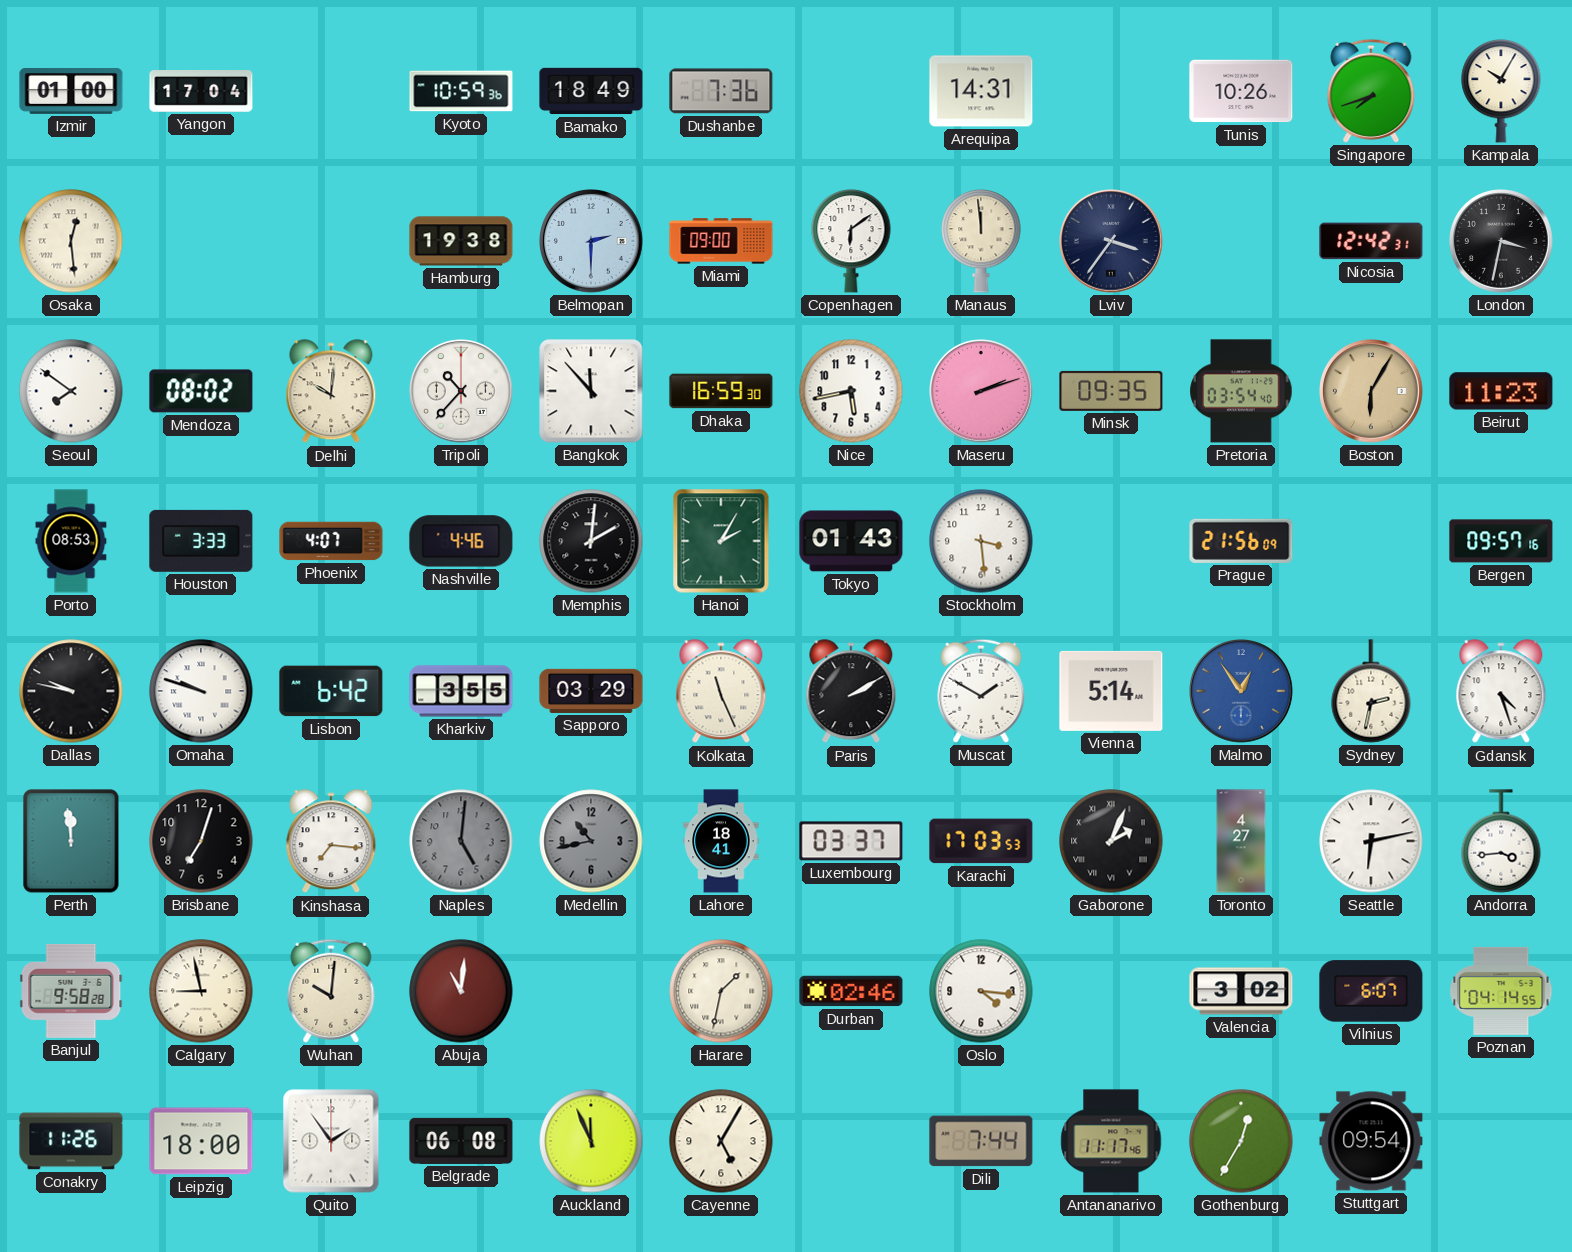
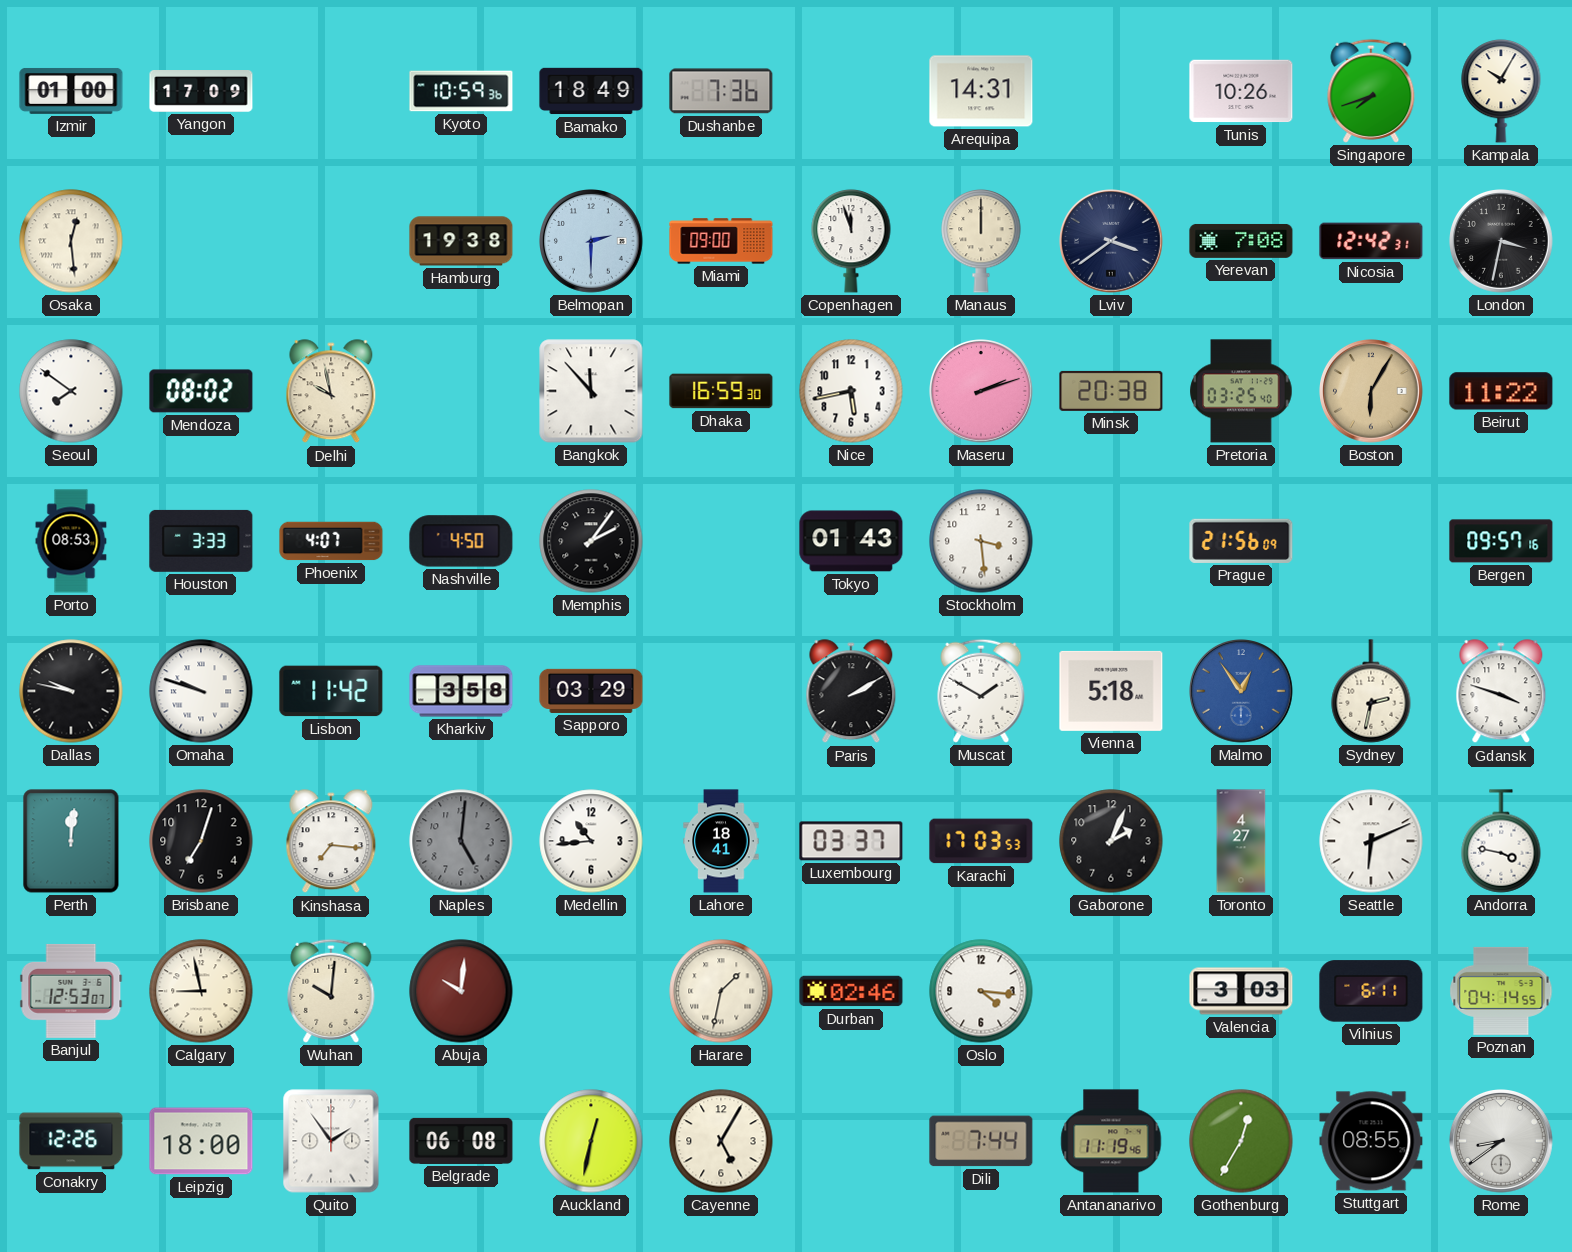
Yangon: 17:04 -> 17:09 (201, 92)
Copenhagen: 6:09 -> 11:57 (851, 241)
Manaus: 11:59 -> 12:00 (981, 241)
Lviv: 3:36 -> 3:39 (1112, 242)
Yerevan: none -> 7:08 (1241, 241)
Delhi: 10:01 -> 9:58 (331, 392)
Tripoli: 10:37 -> none (462, 392)
Minsk: 09:35 -> 20:38 (1111, 391)
Pretoria: 03:54 -> 03:25 (1241, 391)
Beirut: 11:23 -> 11:22 (1501, 391)
Nashville: 4:46 -> 4:50 (461, 541)
Memphis: 2:01 -> 2:06 (591, 541)
Hanoi: 2:05 -> none (721, 541)
Lisbon: 6:42 -> 11:42 (331, 691)
Kharkiv: 3:55 -> 3:58 (461, 691)
Kolkata: 11:26 -> none (721, 692)
Vienna: 5:14 -> 5:18 (1111, 691)
Gdansk: 4:27 -> 3:48 (1501, 692)
Perth: 11:59 -> 12:01 (71, 841)
Medellin: 10:43 -> 10:44 (591, 841)
Medellin dial: grey -> white (591, 841)
Gaborone numerals: Roman -> Arabic (1111, 841)
Seattle: 6:13 -> 6:11 (1371, 841)
Andorra: 3:44 -> 3:47 (1501, 841)
Banjul: 9:58 -> 12:53 (71, 991)
Abuja: 11:01 -> 10:01 (461, 991)
Valencia: 3:02 -> 3:03 (1241, 991)
Vilnius: 6:07 -> 6:11 (1371, 991)
Conakry: 11:26 -> 12:26 (71, 1141)
Auckland: 11:56 -> 12:32 (591, 1141)
Antananarivo: 11:17 -> 11:19 (1111, 1141)
Stuttgart: 09:54 -> 08:55 (1371, 1141)
Rome: none -> 8:39 (1502, 1142)
